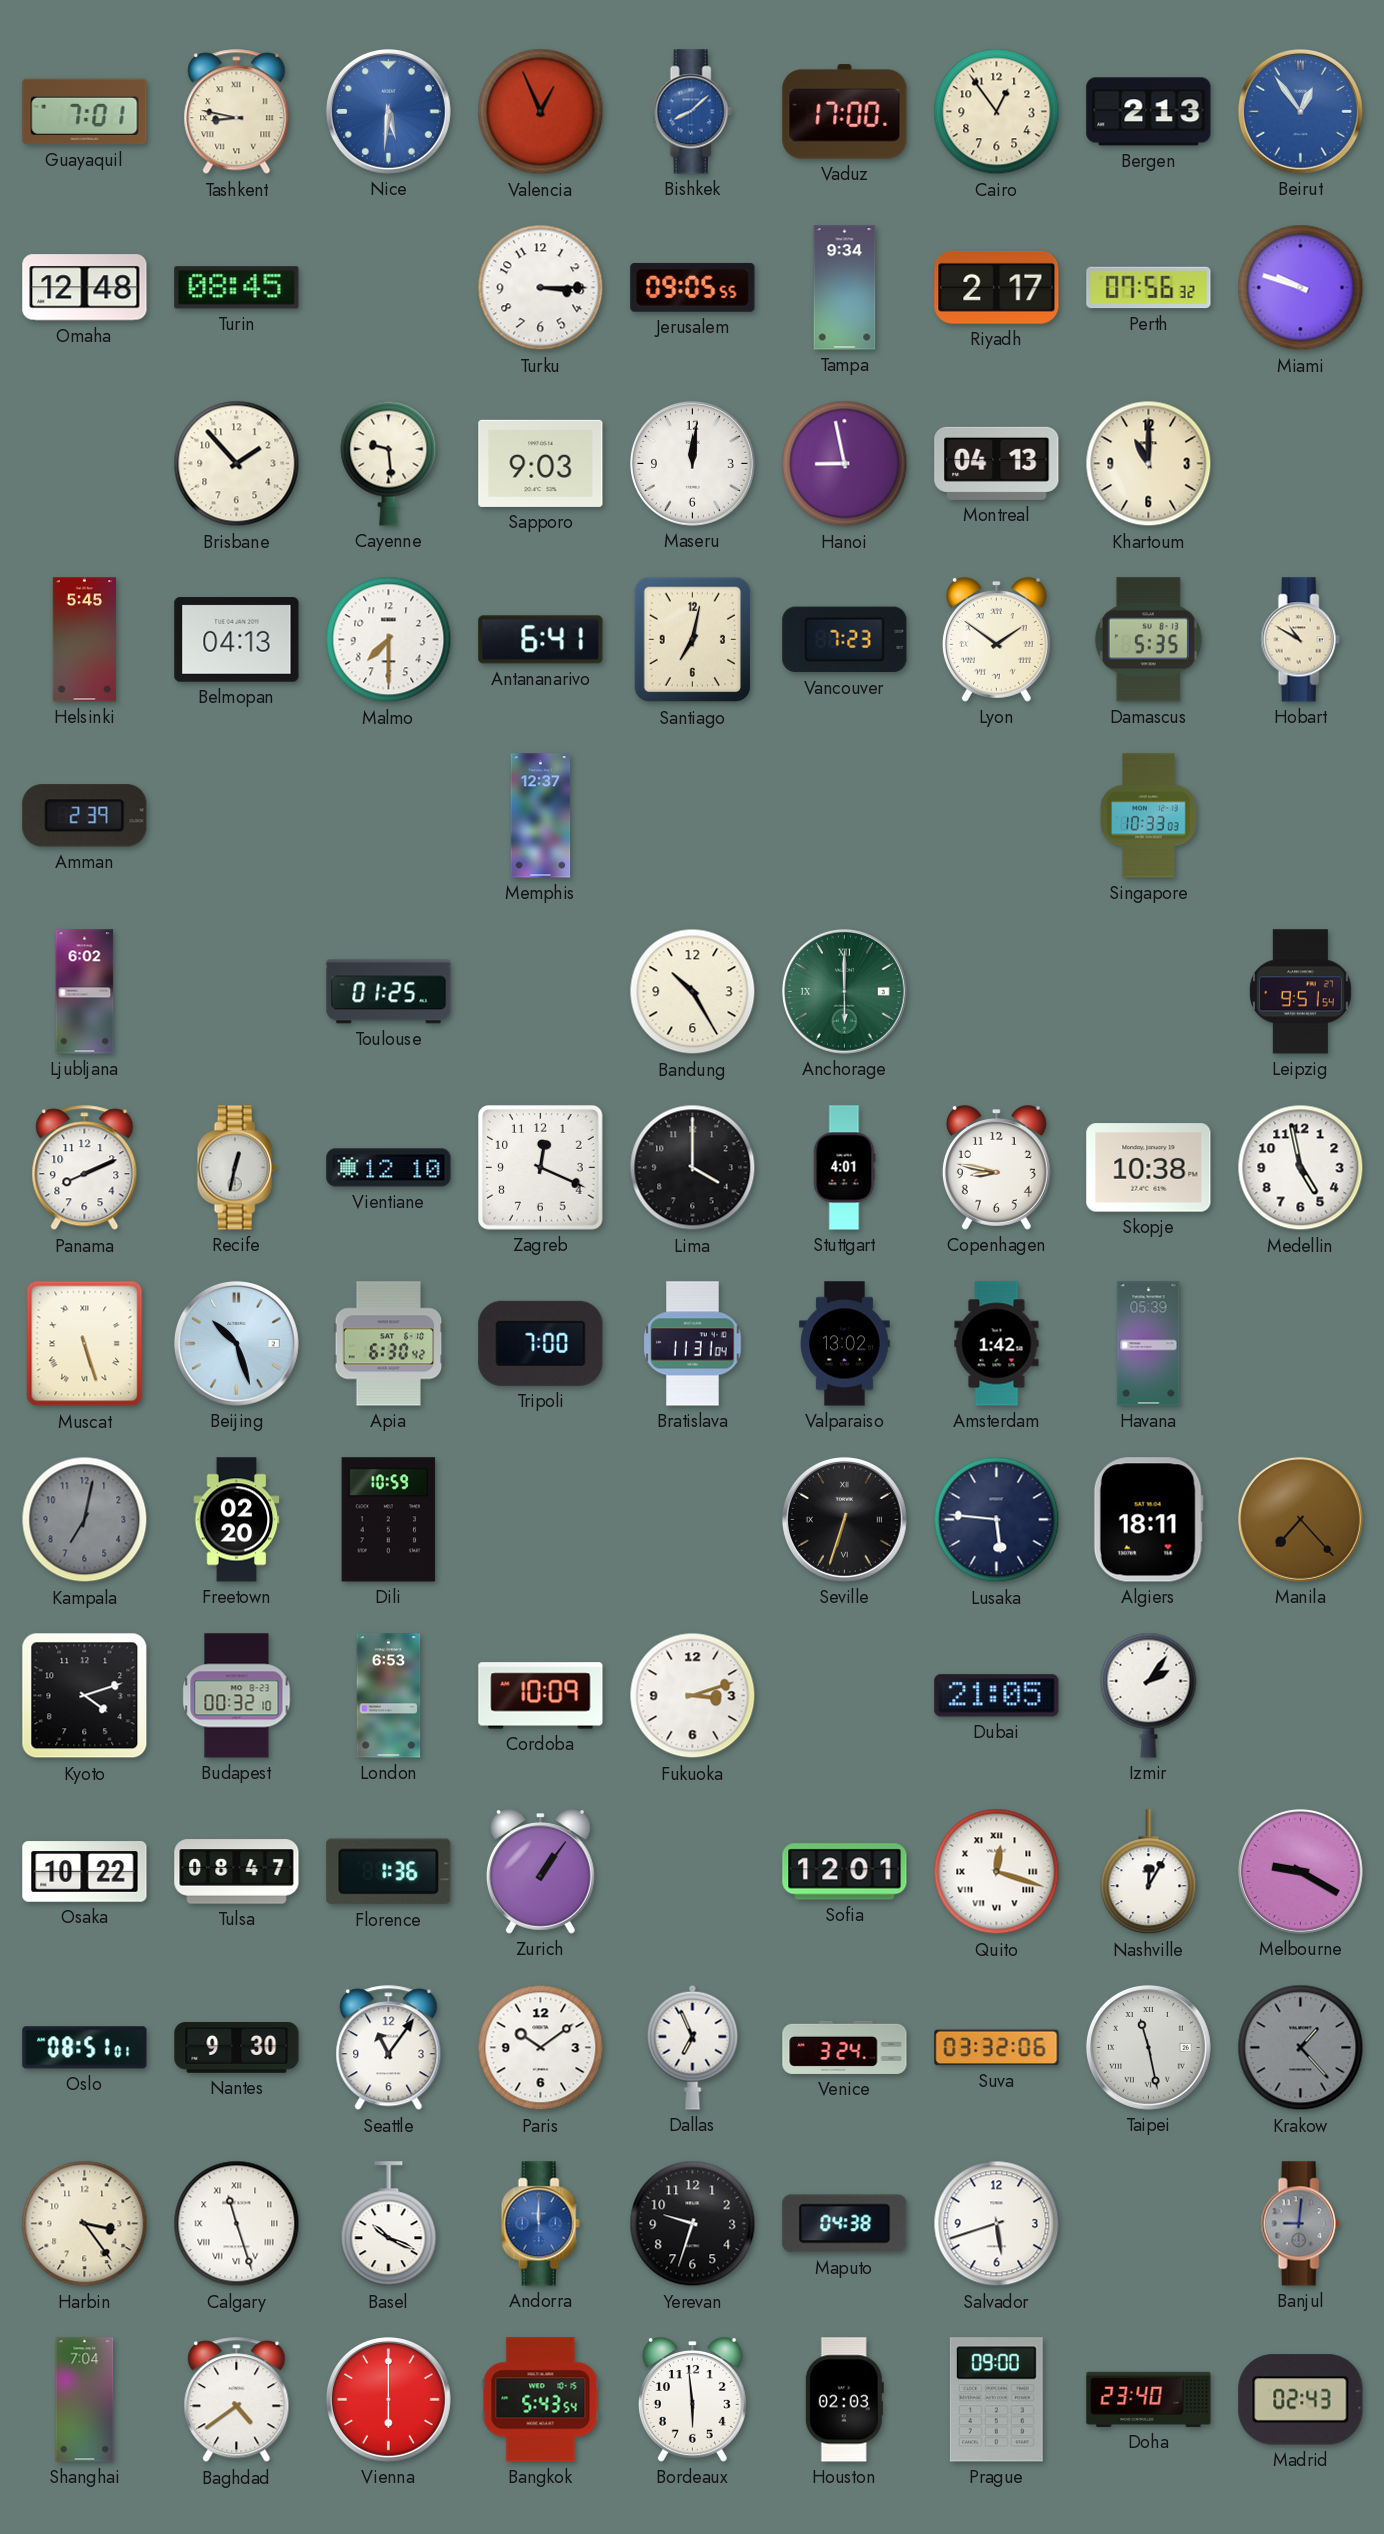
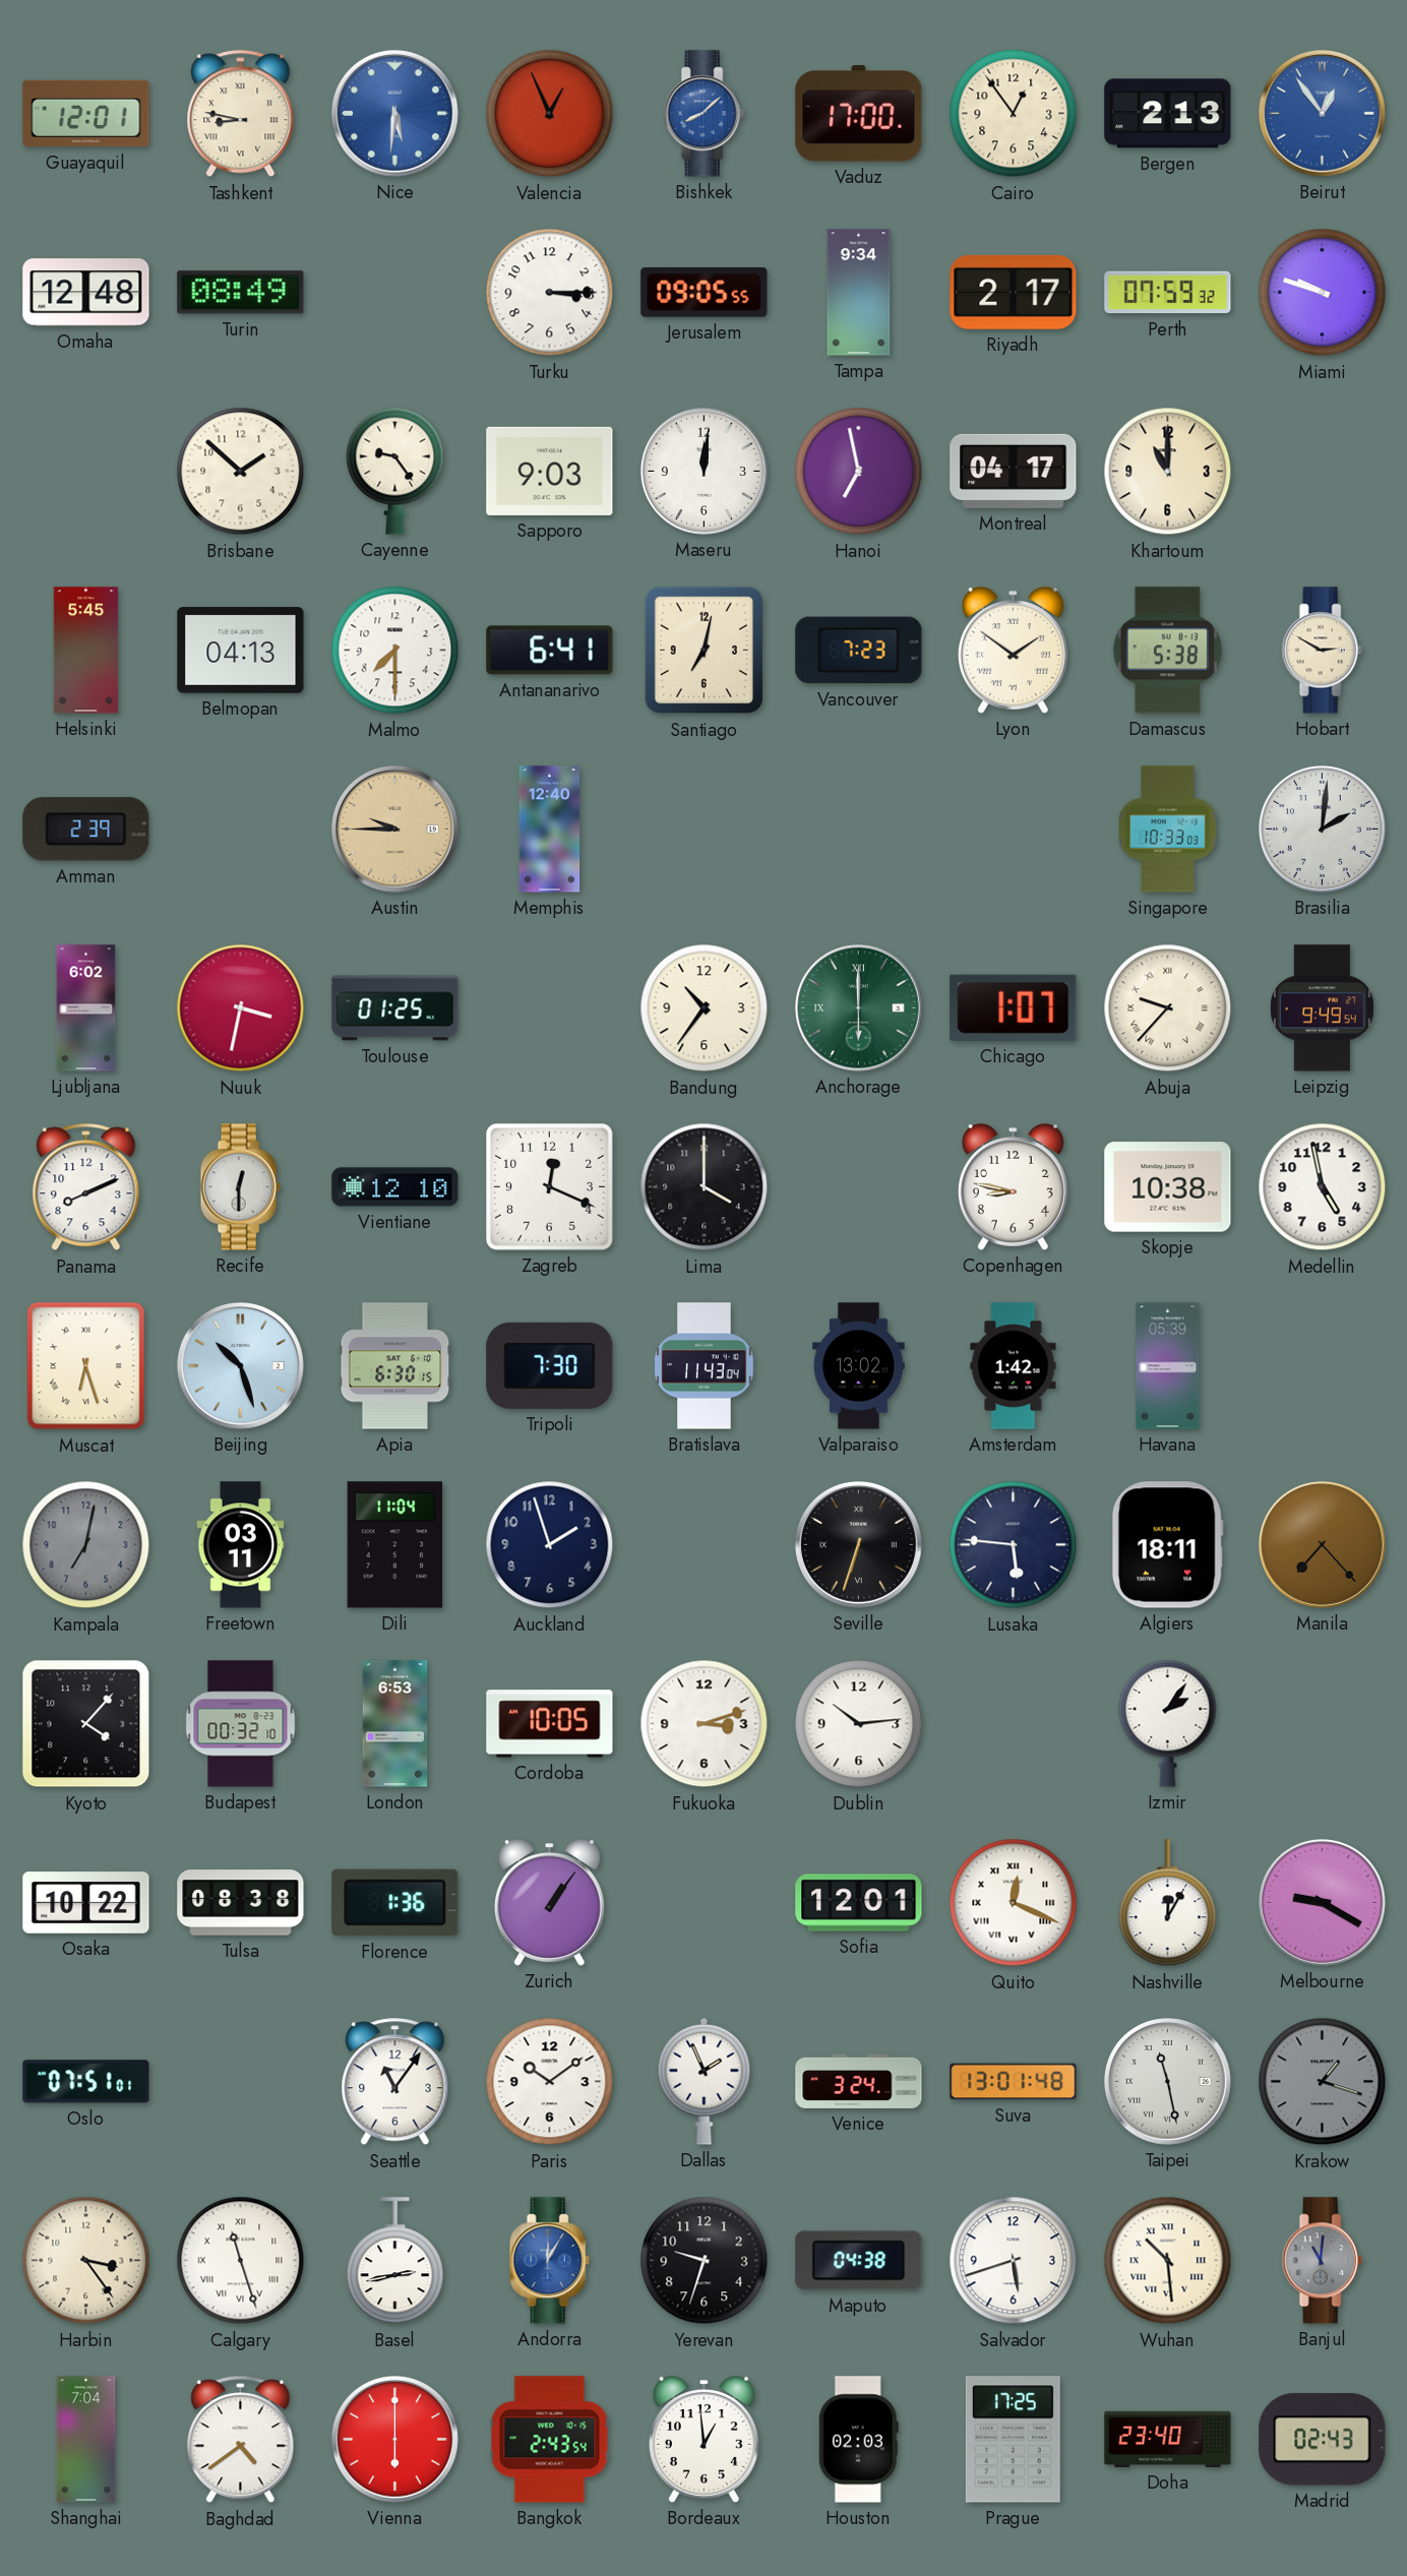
Guayaquil: 7:01 -> 12:01 (86, 114)
Turin: 08:45 -> 08:49 (241, 293)
Perth: 07:56 -> 07:59 (1168, 293)
Brisbane: 1:53 -> 1:52 (241, 472)
Cayenne: 9:29 -> 9:24 (395, 471)
Hanoi: 8:58 -> 6:58 (859, 472)
Montreal: 04:13 -> 04:17 (1014, 471)
Damascus: 5:35 -> 5:38 (1167, 651)
Hobart: 10:50 -> 2:50 (1322, 651)
Austin: none -> 9:45 (394, 829)
Memphis: 12:37 -> 12:40 (550, 830)
Brasilia: none -> 2:01 (1322, 829)
Nuuk: none -> 3:32 (241, 1008)
Bandung: 10:25 -> 10:36 (705, 1008)
Chicago: none -> 1:07 (1014, 1007)
Abuja: none -> 9:37 (1168, 1008)
Leipzig: 9:51 -> 9:49 (1322, 1008)
Recife: 12:32 -> 12:30 (240, 1187)
Stuttgart: 4:01 -> none (844, 1168)
Muscat: 5:27 -> 6:27 (86, 1366)
Apia: 6:30:42 -> 6:30:15 (395, 1366)
Tripoli: 7:00 -> 7:30 (550, 1365)
Bratislava: 11:31 -> 11:43 (705, 1366)
Freetown: 02:20 -> 03:11 (241, 1545)
Dili: 10:59 -> 11:04 (395, 1545)
Auckland: none -> 1:57 (550, 1545)
Kyoto: 4:12 -> 4:07 (86, 1724)
Cordoba: 10:09 -> 10:05 (550, 1724)
Dublin: none -> 10:14 (859, 1724)
Dubai: 21:05 -> none (997, 1696)
Tulsa: 08:47 -> 08:38 (241, 1903)
Quito: 12:18 -> 12:19 (1014, 1903)
Oslo: 08:51 -> 07:51 (86, 2082)
Nantes: 9:30 -> none (237, 2048)
Dallas: 6:56 -> 1:56 (705, 2081)
Suva: 03:32 -> 13:01 (1014, 2082)
Krakow: 1:23 -> 1:18 (1323, 2082)
Basel: 10:19 -> 2:43 (395, 2261)
Andorra: 12:00 -> 12:05 (549, 2261)
Wuhan: none -> 10:29 (1168, 2261)
Banjul: 9:01 -> 11:01 (1322, 2261)
Bangkok: 5:43 -> 2:43 (550, 2440)
Bordeaux: 5:59 -> 12:59 (703, 2440)
Prague: 09:00 -> 17:25 (1013, 2440)
